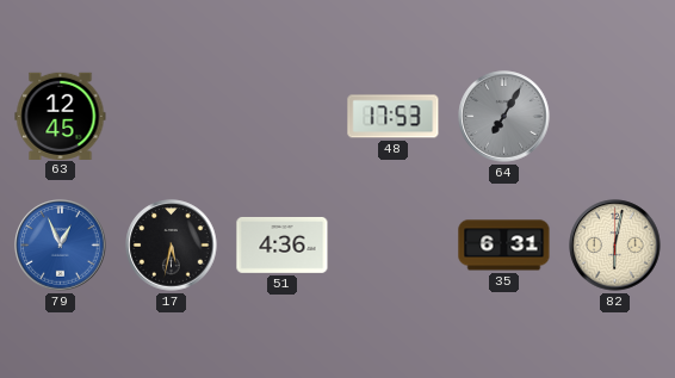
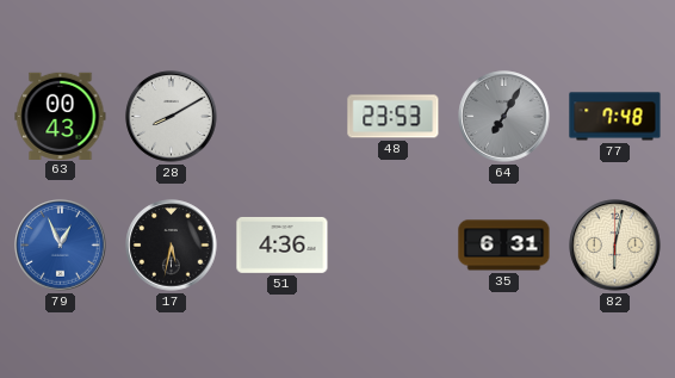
63: 12:45 -> 00:43 (61, 116)
28: none -> 8:10 (172, 117)
48: 17:53 -> 23:53 (394, 117)
77: none -> 7:48 (615, 117)
